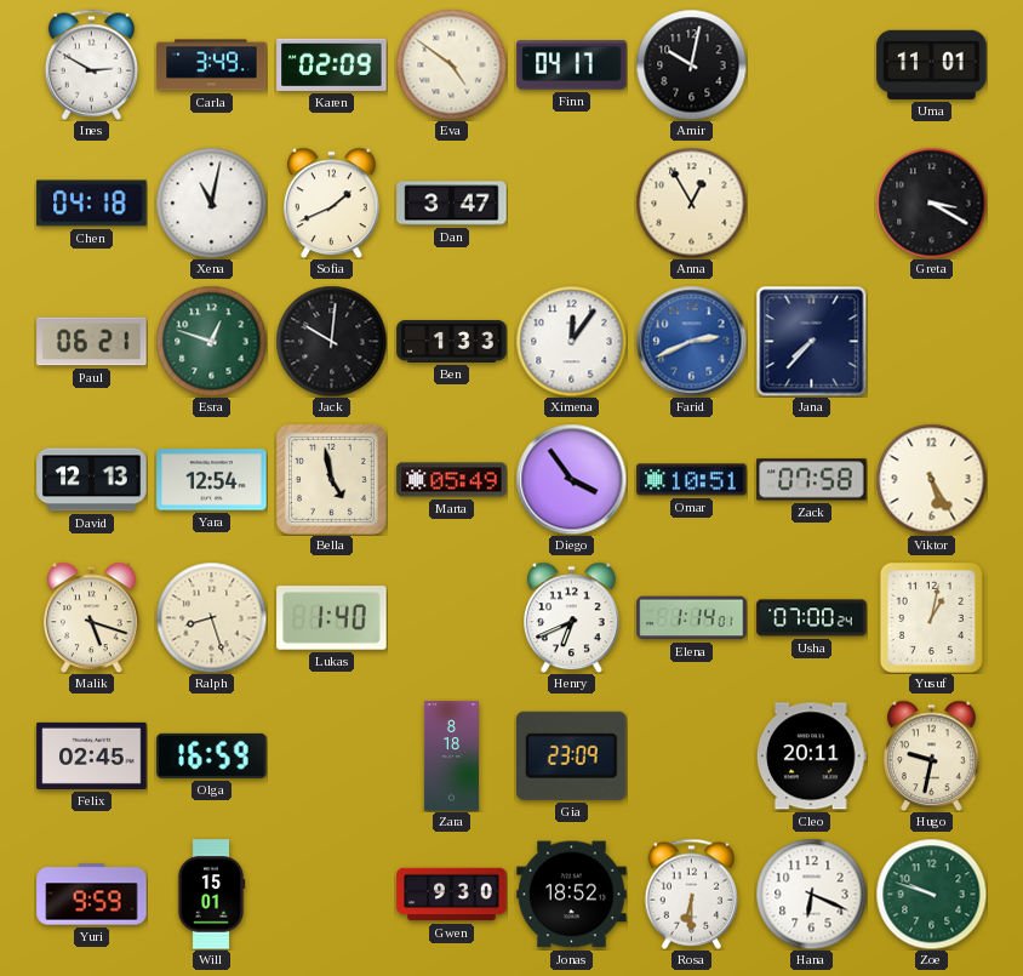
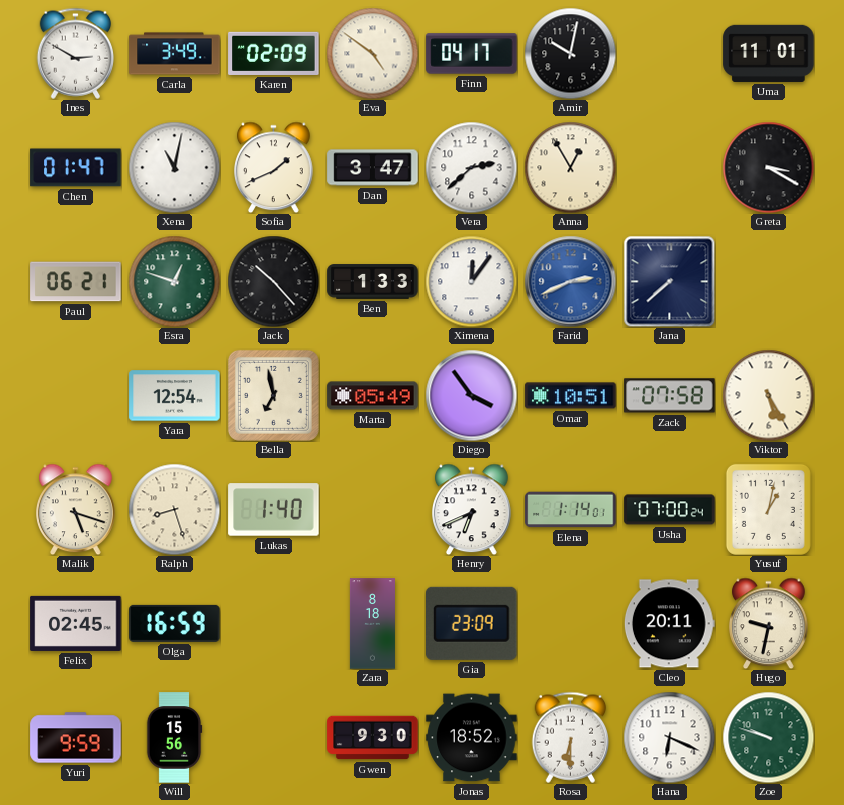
Chen: 04:18 -> 01:47 (76, 168)
Vera: none -> 2:38 (471, 167)
Jack: 10:01 -> 10:23 (273, 281)
Jana: 7:37 -> 7:38 (669, 281)
David: 12:13 -> none (92, 480)
Bella: 4:58 -> 6:58 (273, 395)
Will: 15:01 -> 15:56 (174, 738)
